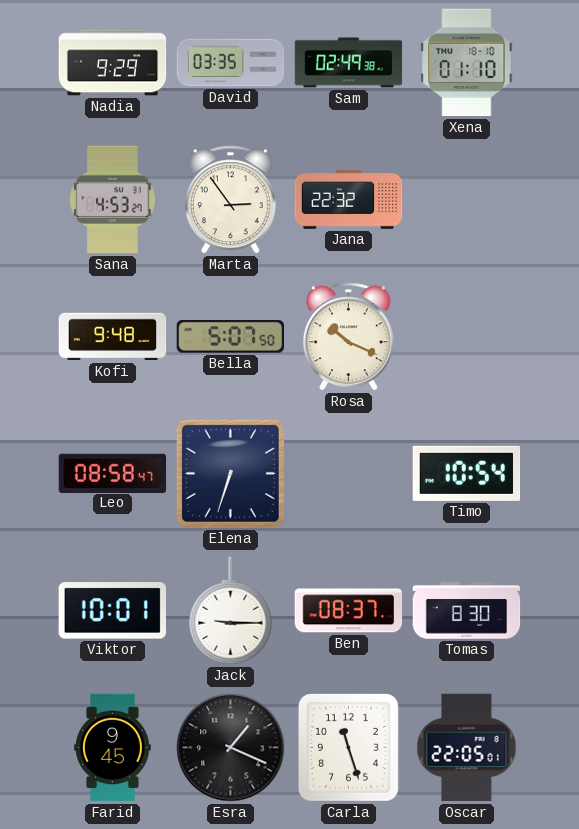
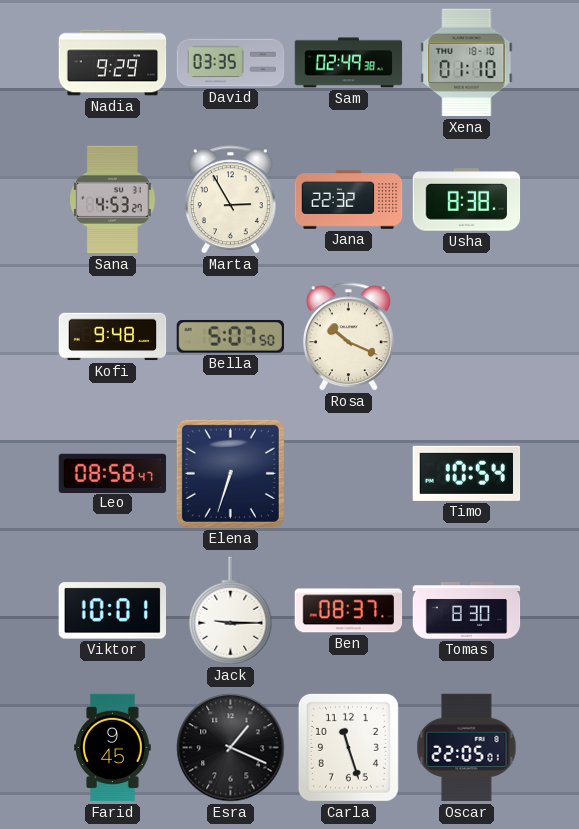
Marta: 2:54 -> 2:55 (230, 200)
Usha: none -> 8:38 (467, 200)
